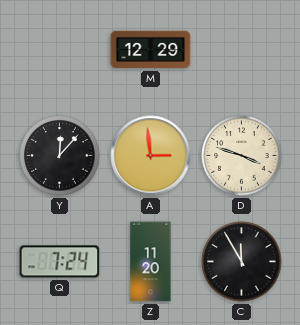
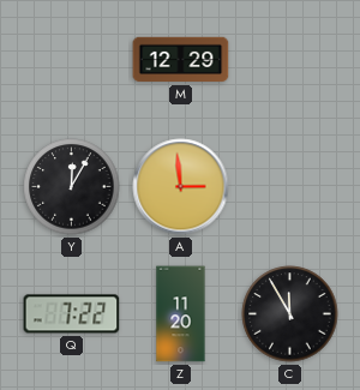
Y: 12:07 -> 12:05 (72, 187)
D: 3:48 -> none (242, 156)
Q: 7:24 -> 7:22 (72, 314)
